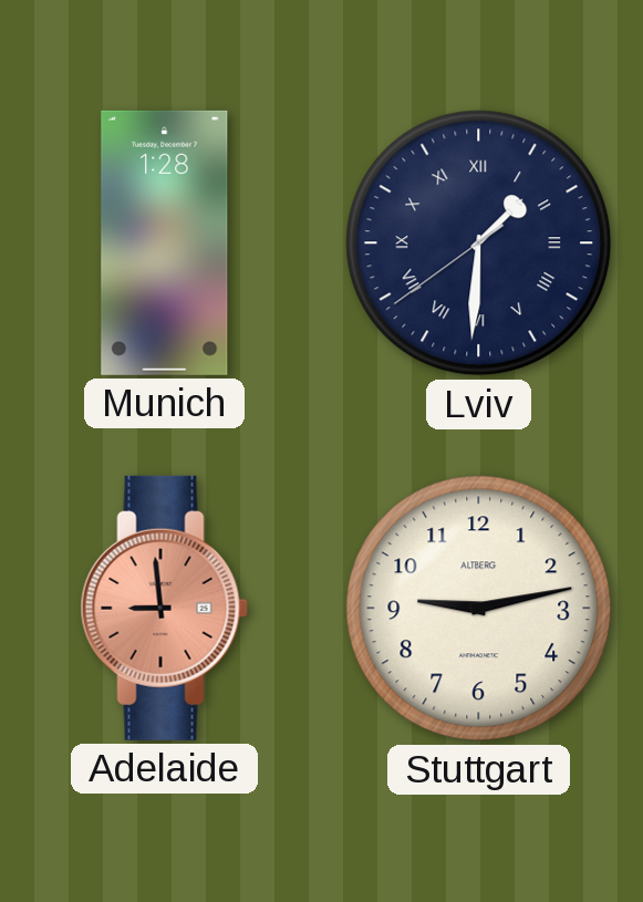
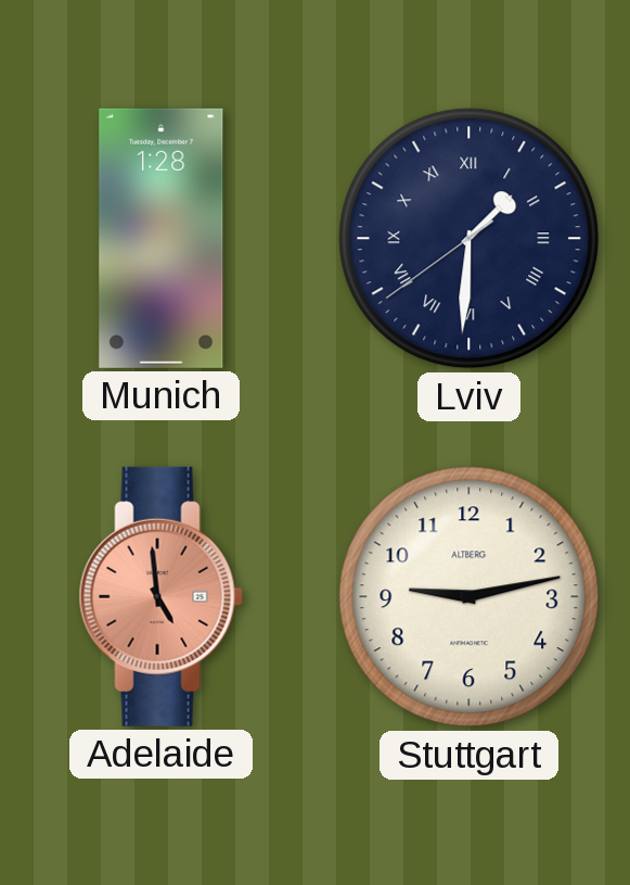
Adelaide: 8:59 -> 4:59 (160, 596)
